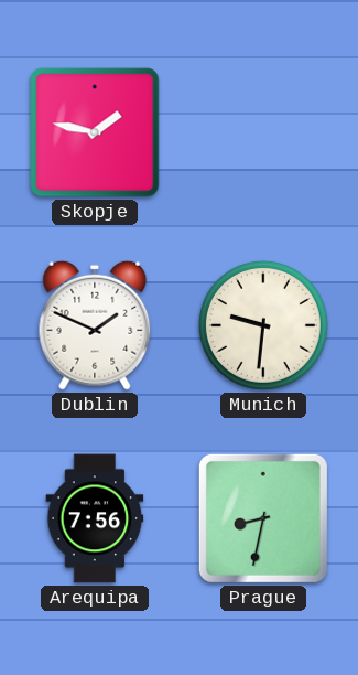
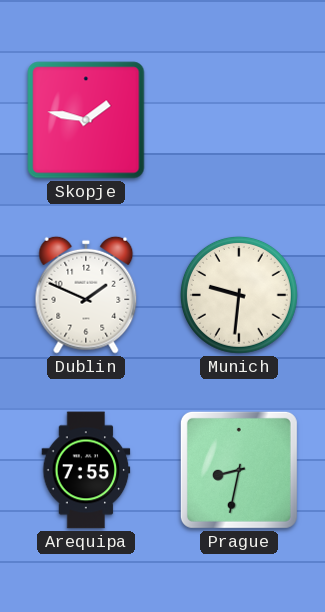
Arequipa: 7:56 -> 7:55 (86, 470)
